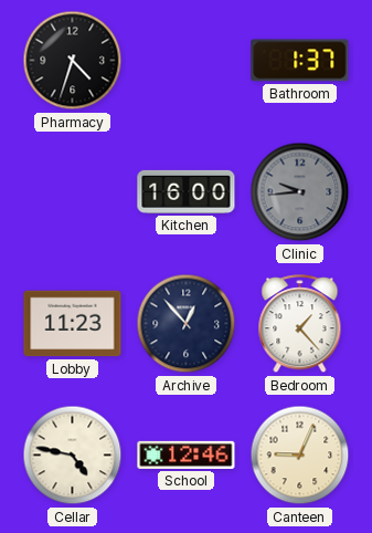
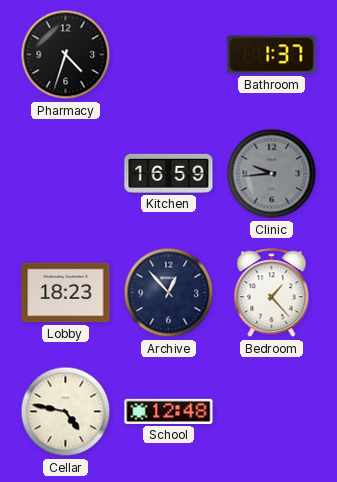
Kitchen: 16:00 -> 16:59 (169, 173)
Lobby: 11:23 -> 18:23 (66, 293)
School: 12:46 -> 12:48 (169, 411)
Canteen: 9:04 -> none (300, 456)
